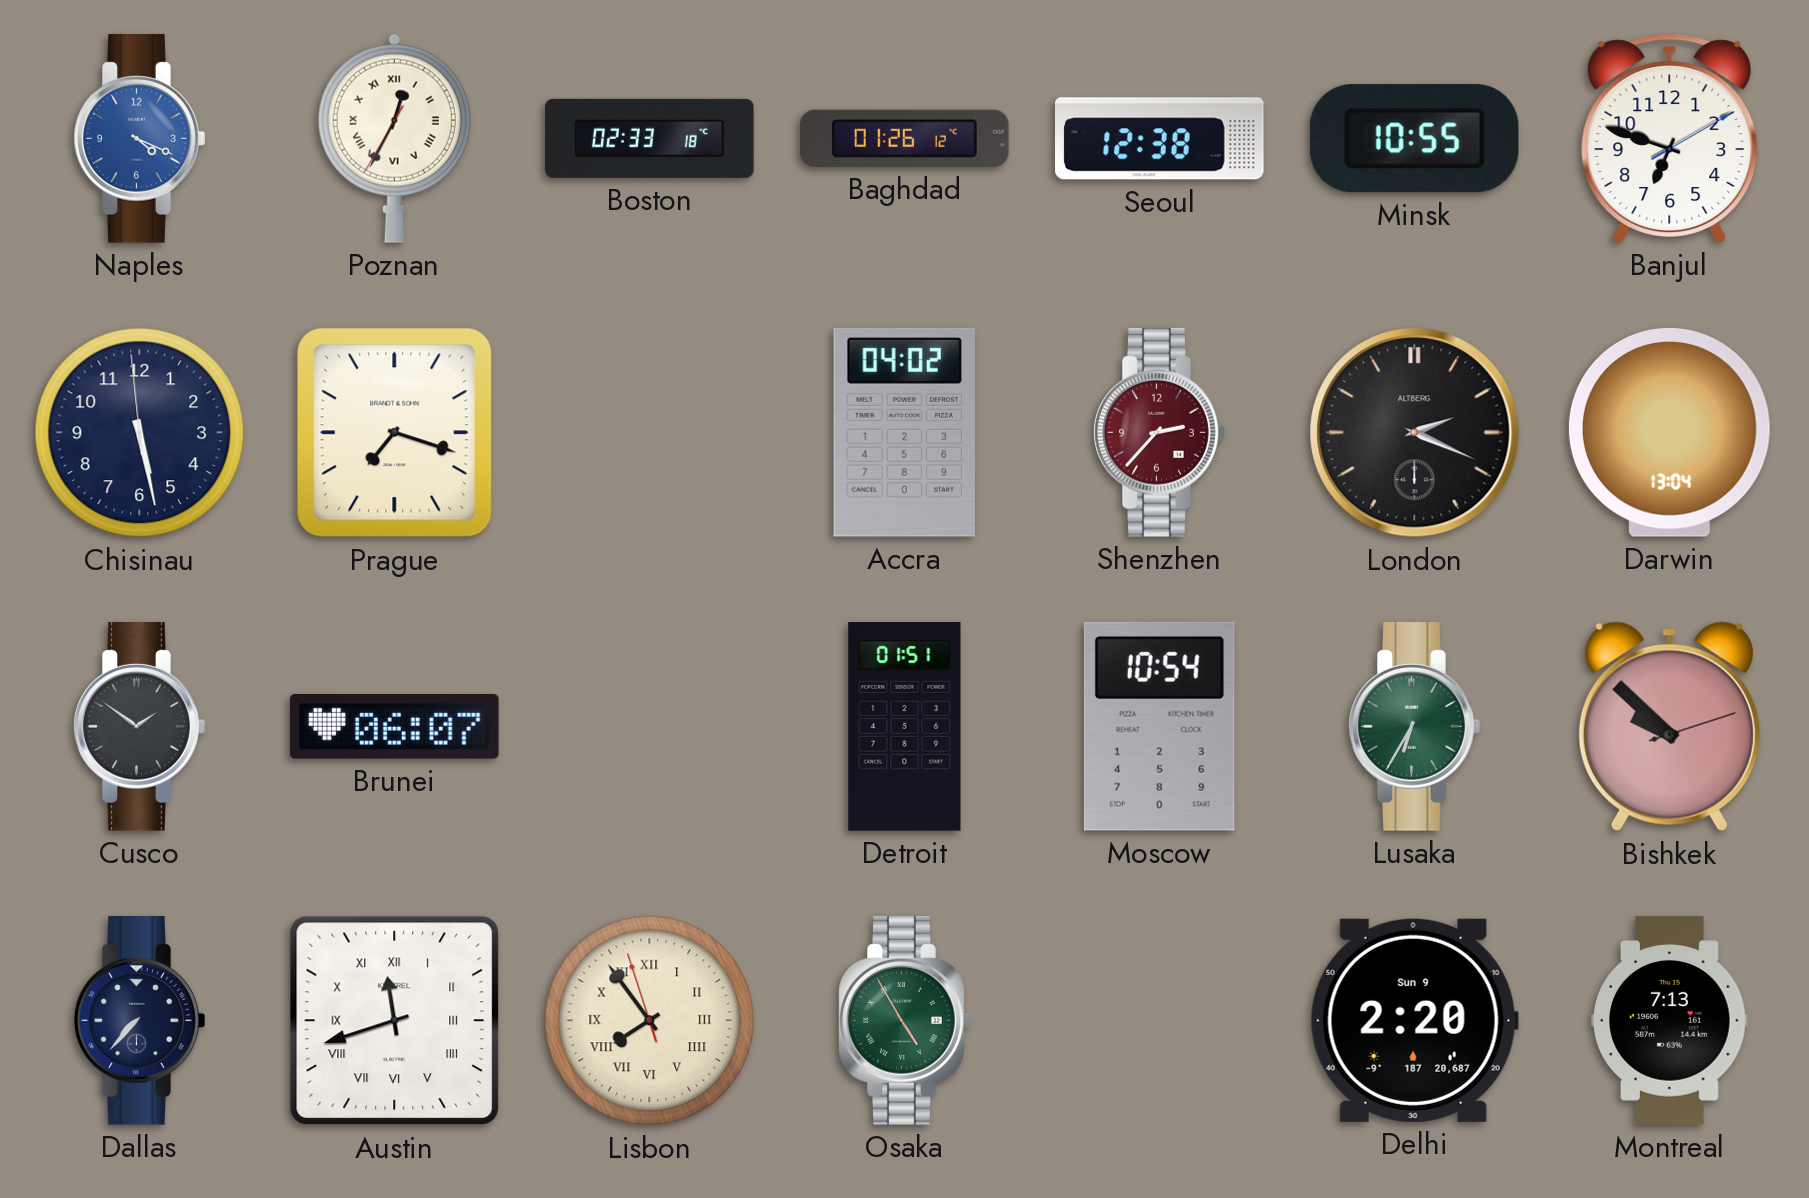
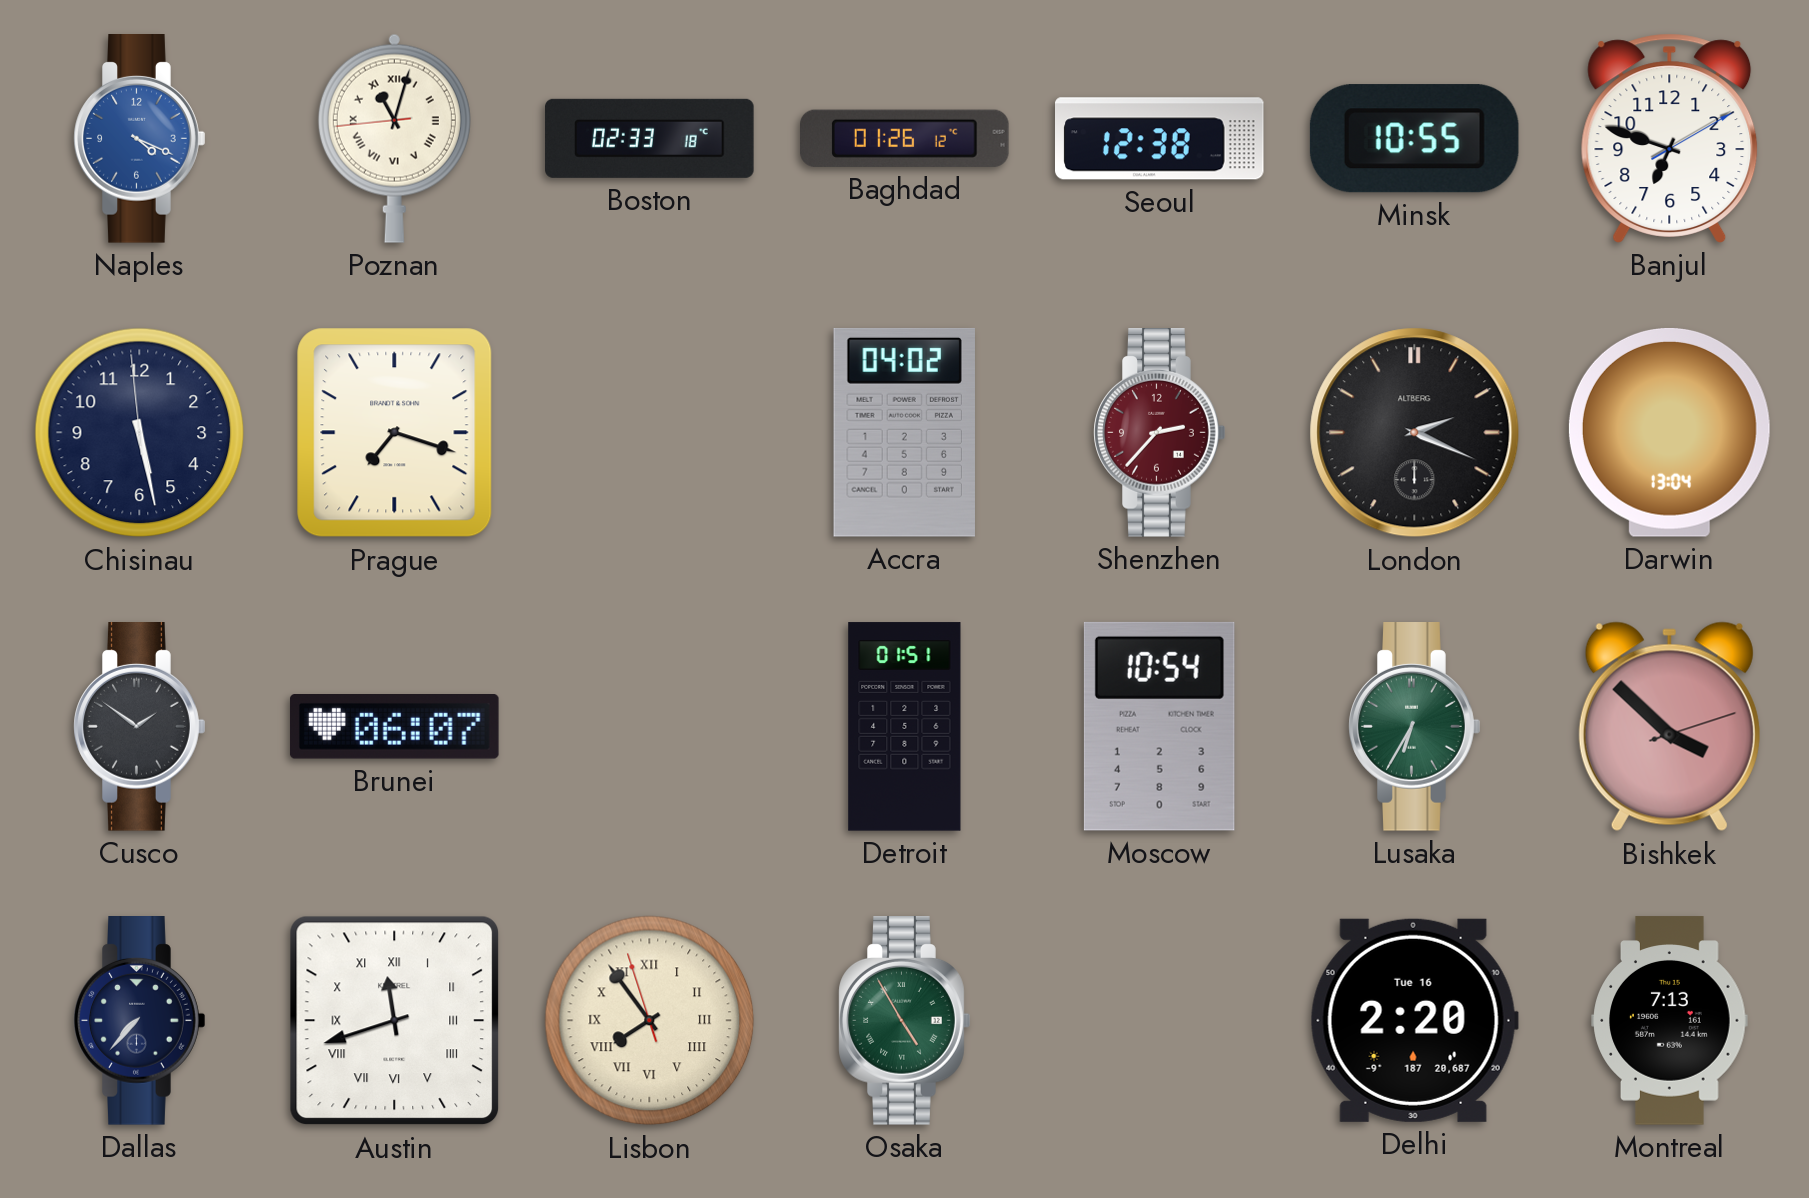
Poznan: 12:34 -> 11:02 (394, 138)
Bishkek: 9:52 -> 3:52 (1669, 727)
Delhi date: Sun 9 -> Tue 16 (1414, 1020)
